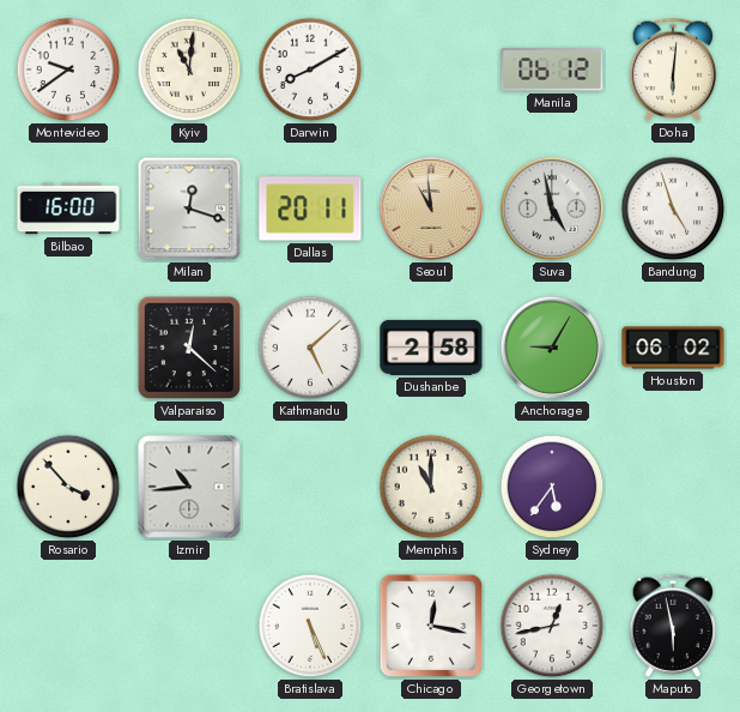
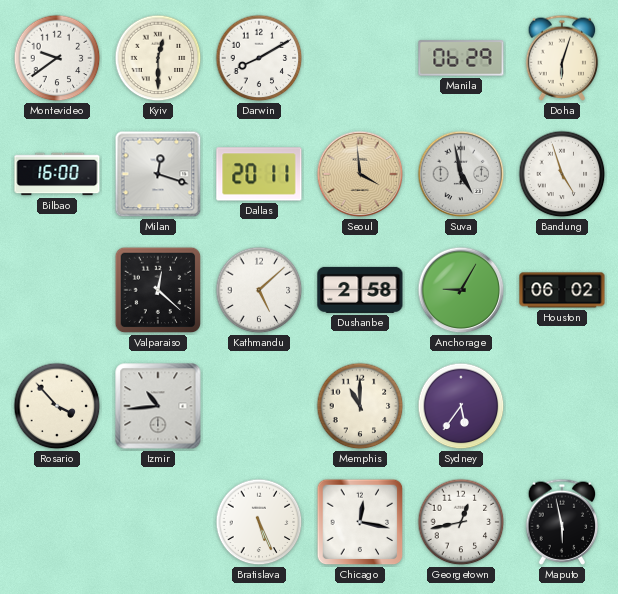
Kyiv: 11:01 -> 12:30 (158, 58)
Manila: 06:12 -> 06:29 (461, 58)
Doha: 6:01 -> 6:03 (562, 58)
Seoul: 10:59 -> 3:59 (360, 174)
